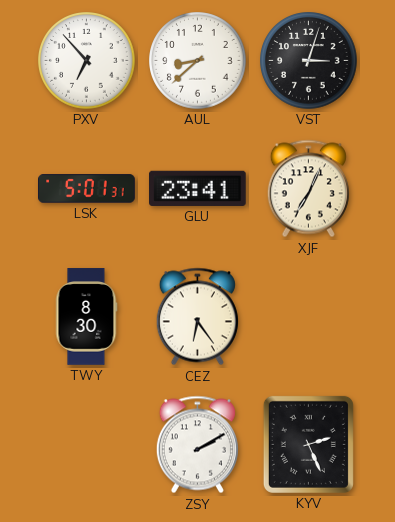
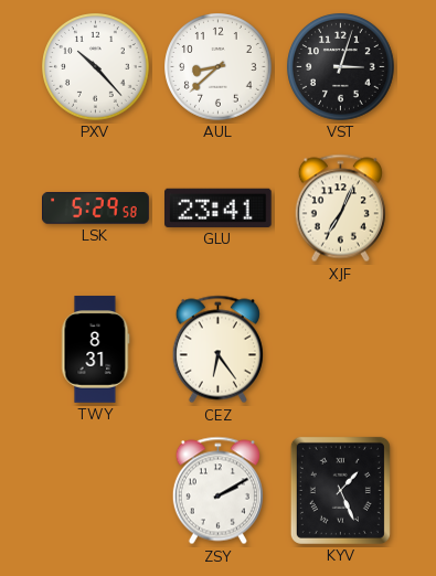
PXV: 6:53 -> 10:23 (96, 67)
LSK: 5:01 -> 5:29 (96, 209)
TWY: 8:30 -> 8:31 (95, 350)
KYV: 2:26 -> 1:26 (340, 490)
